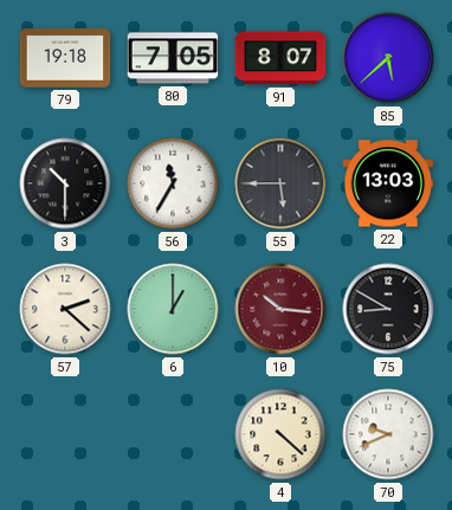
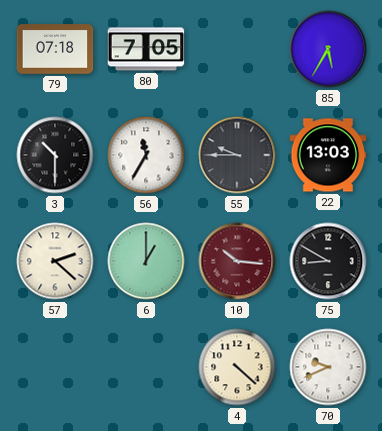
79: 19:18 -> 07:18 (55, 49)
91: 8:07 -> none (280, 58)
85: 5:38 -> 5:35 (328, 49)
55: 5:45 -> 9:45 (237, 155)
